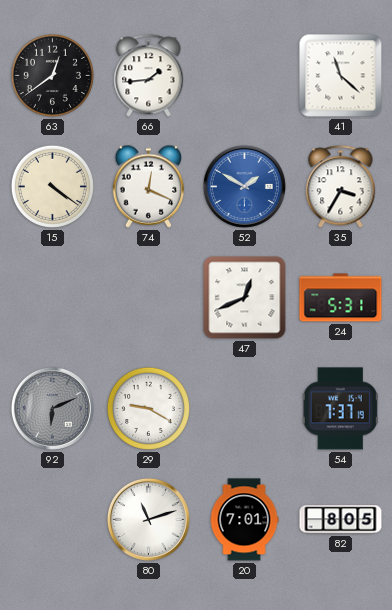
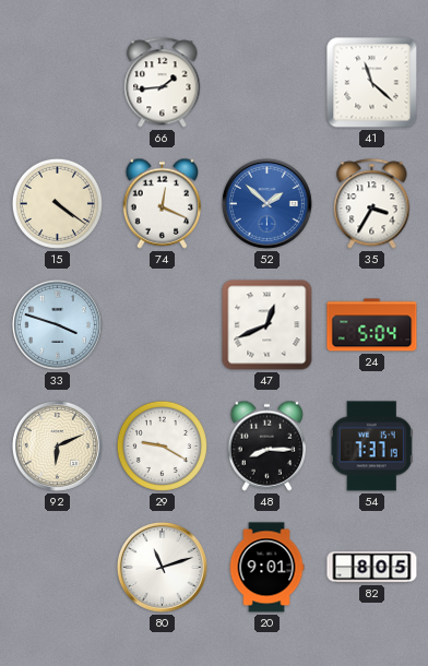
63: 12:39 -> none (52, 75)
52: 1:50 -> 1:52 (266, 203)
33: none -> 3:48 (57, 324)
24: 5:31 -> 5:04 (372, 325)
92 dial: grey -> cream (57, 445)
48: none -> 8:15 (267, 445)
20: 7:01 -> 9:01 (266, 568)
